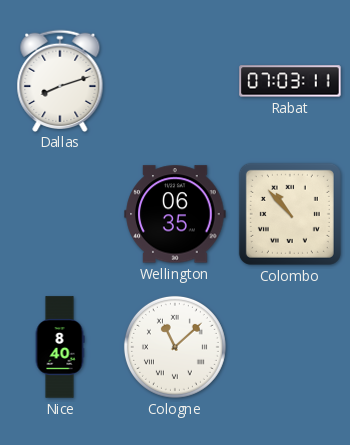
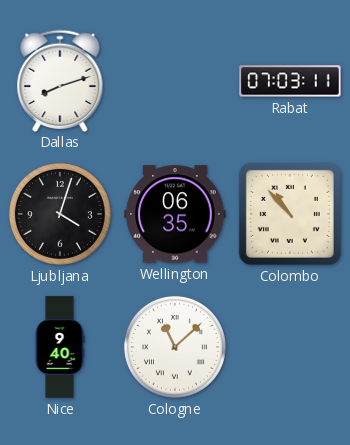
Ljubljana: none -> 4:03 (60, 214)
Nice: 8:40 -> 9:40 (60, 347)
